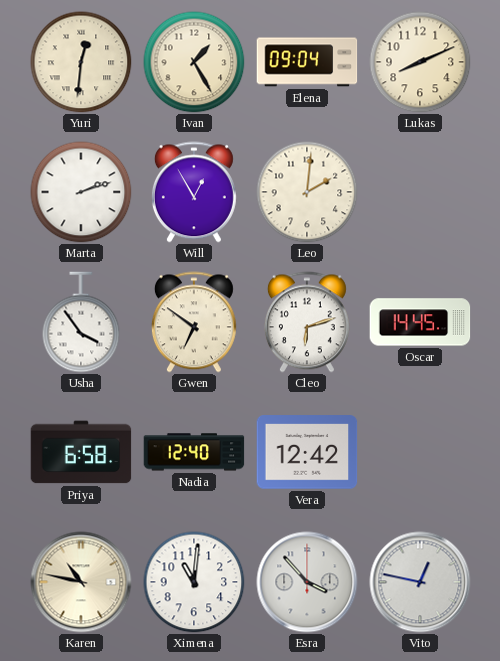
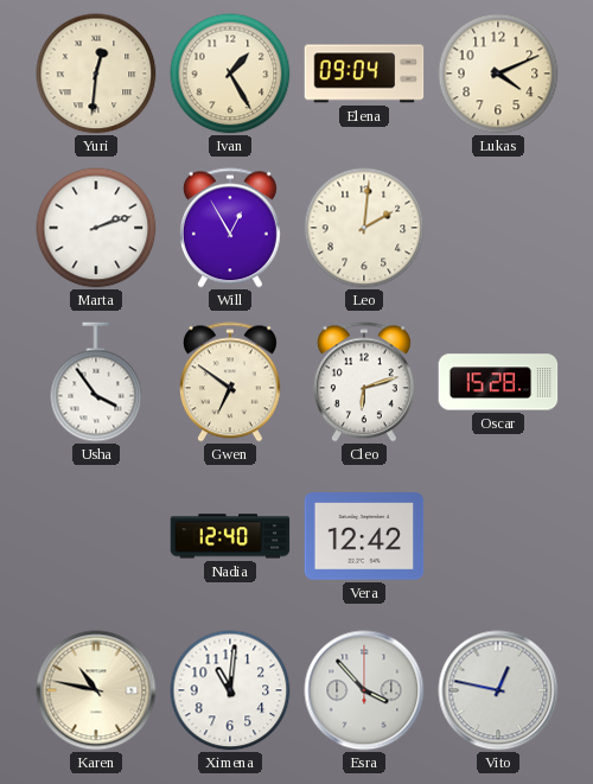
Lukas: 8:11 -> 4:11 (498, 74)
Oscar: 14:45 -> 15:28 (498, 382)
Priya: 6:58 -> none (81, 452)
